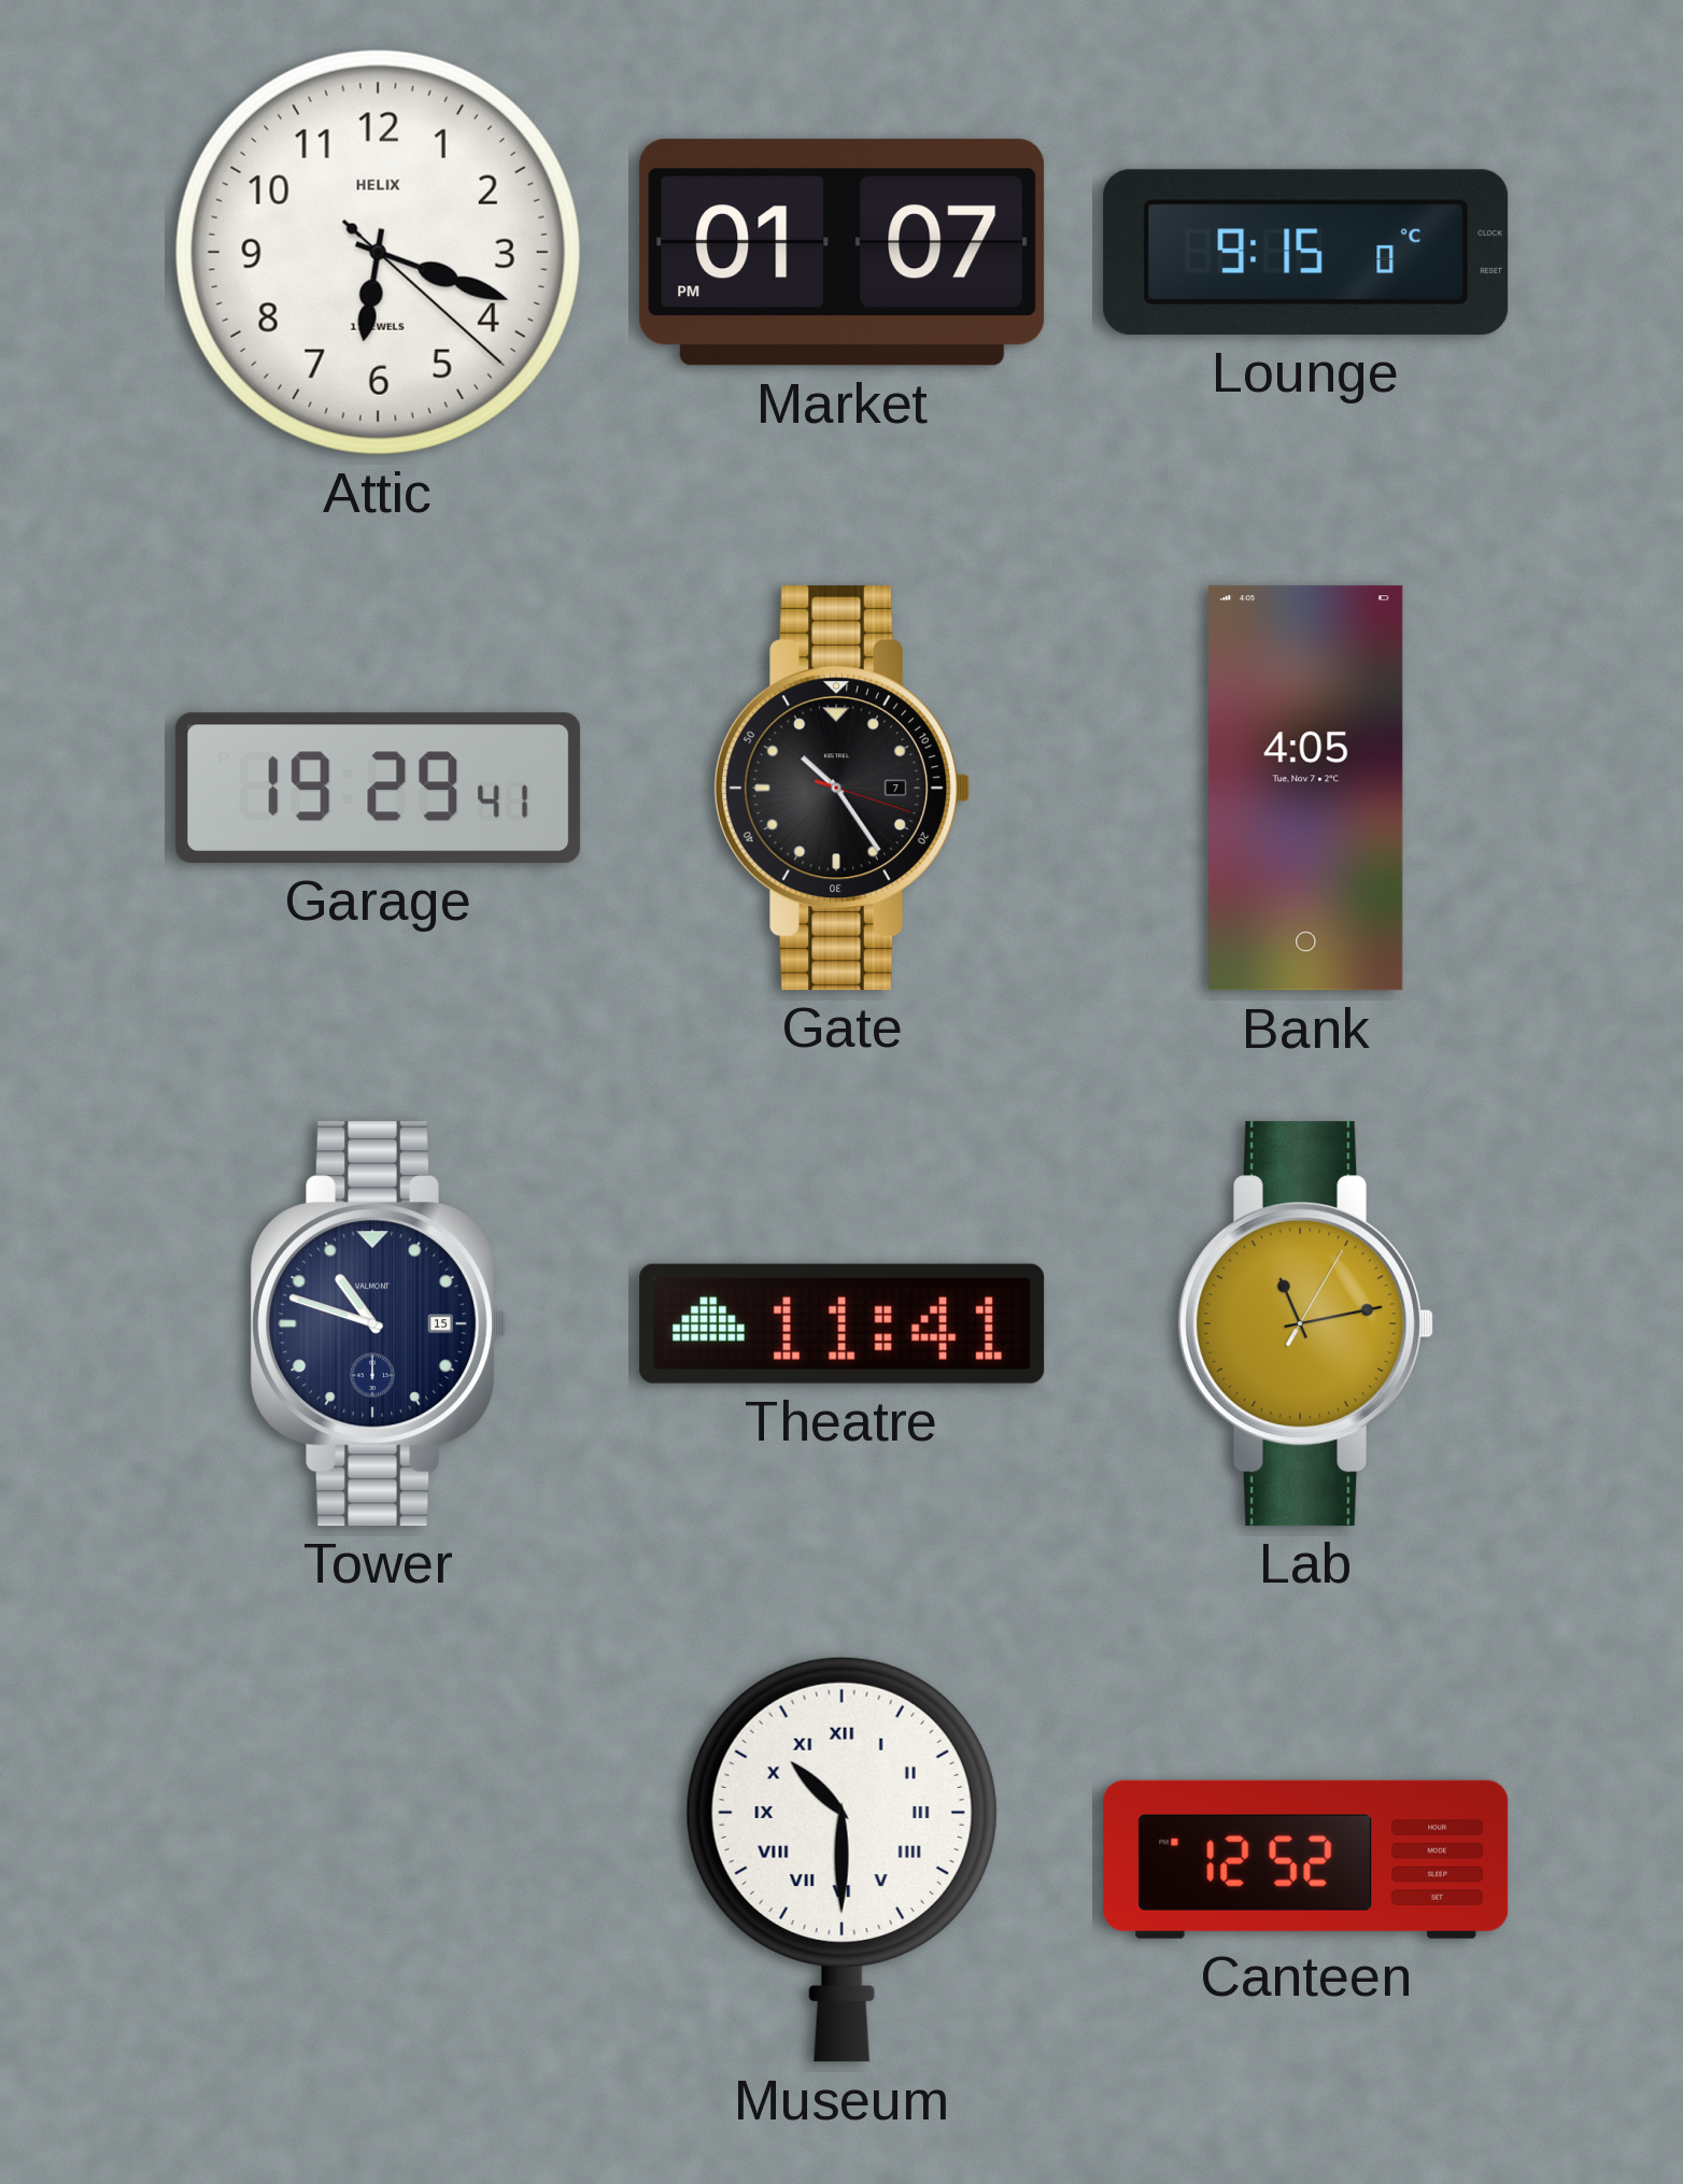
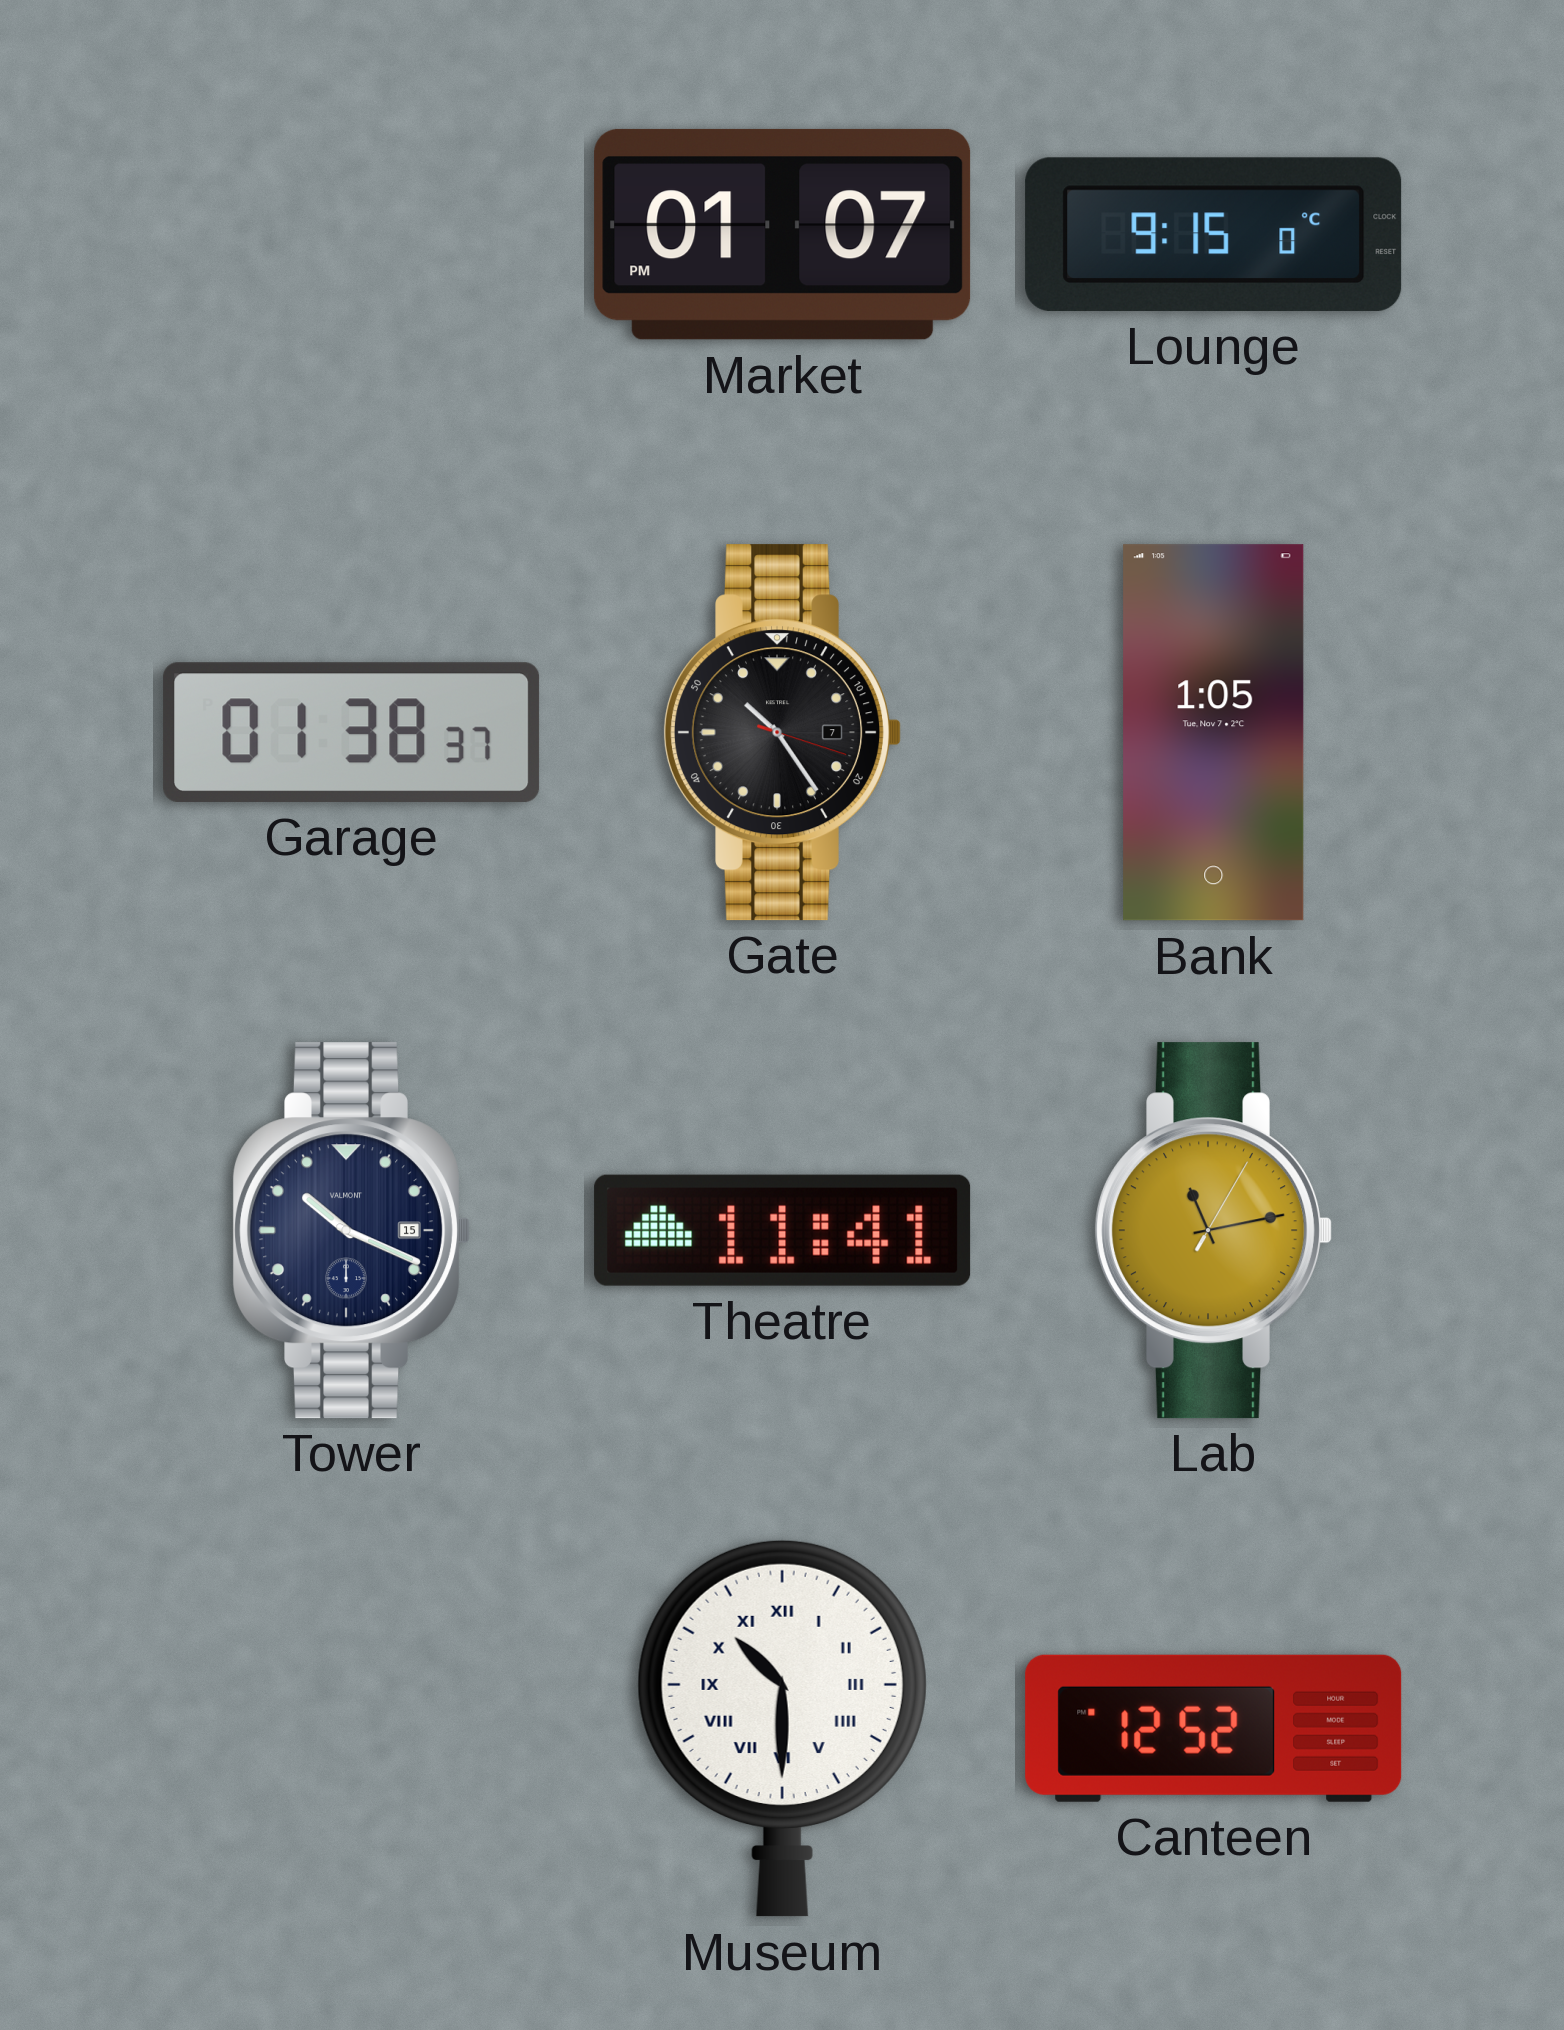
Attic: 6:18 -> none (378, 252)
Garage: 19:29 -> 01:38 (352, 732)
Bank: 4:05 -> 1:05 (1214, 733)
Tower: 10:48 -> 10:19 (351, 1231)
